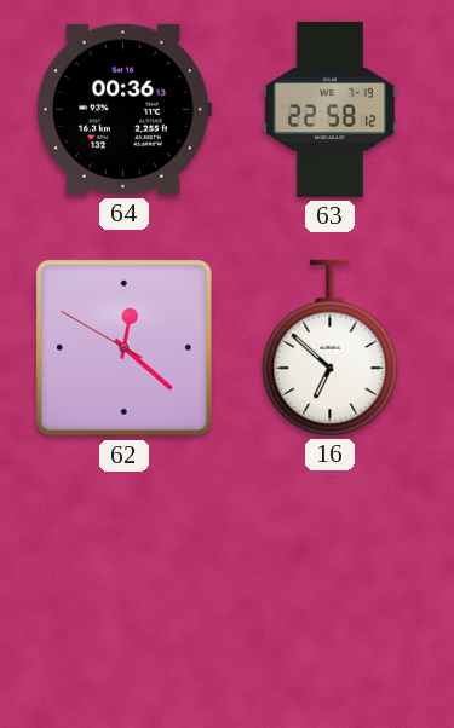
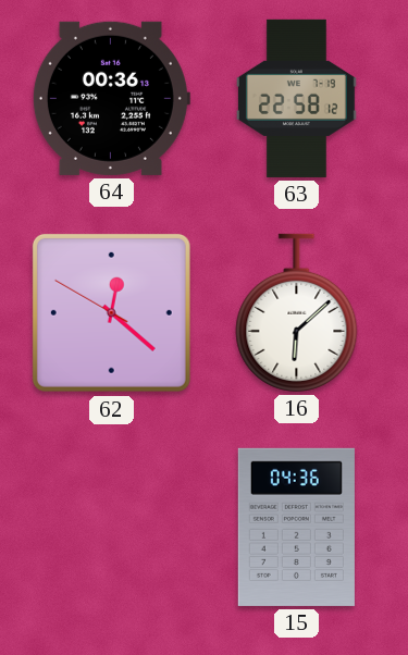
16: 6:52 -> 6:08 (297, 312)
15: none -> 04:36 (296, 527)
